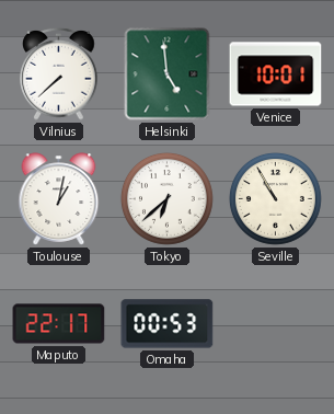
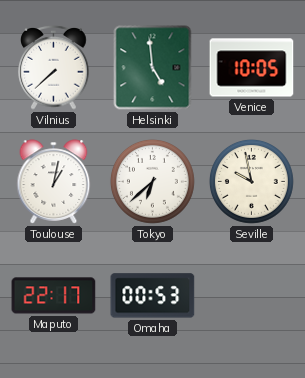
Venice: 10:01 -> 10:05 (252, 68)
Seville: 10:55 -> 9:58 (251, 181)
